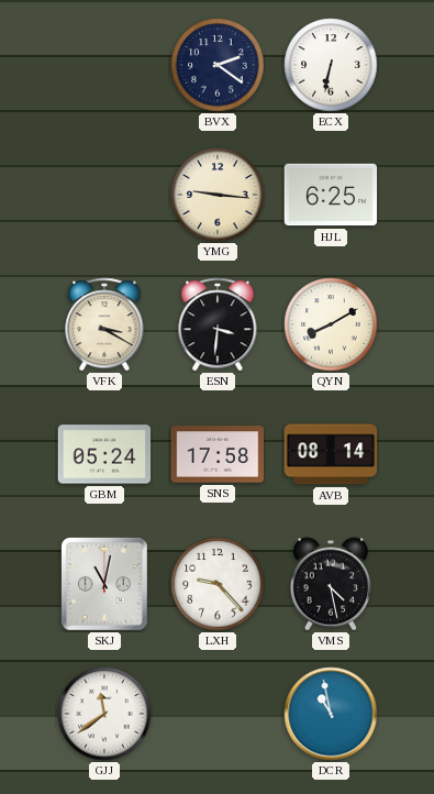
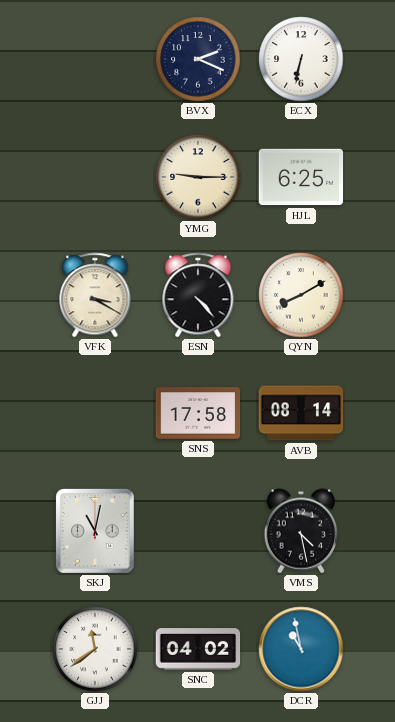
BVX: 2:21 -> 2:19 (198, 59)
YMG: 9:16 -> 9:15 (198, 177)
ESN: 3:31 -> 4:23 (198, 295)
GBM: 05:24 -> none (104, 454)
LXH: 9:23 -> none (218, 584)
SNC: none -> 04:02 (198, 649)
